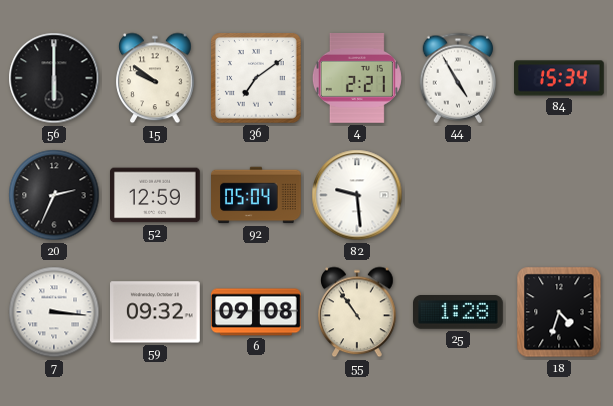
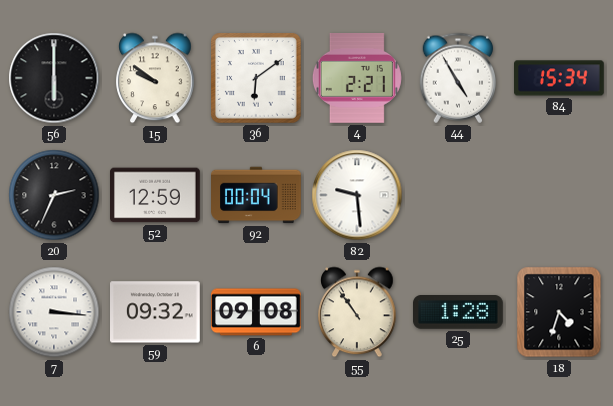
36: 7:09 -> 6:09 (257, 79)
92: 05:04 -> 00:04 (257, 195)
